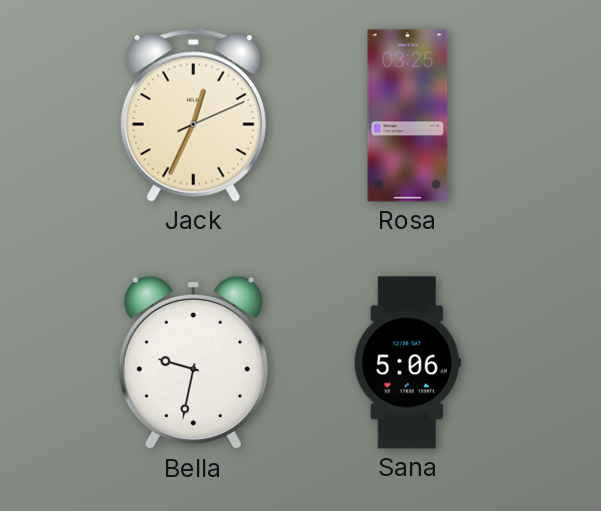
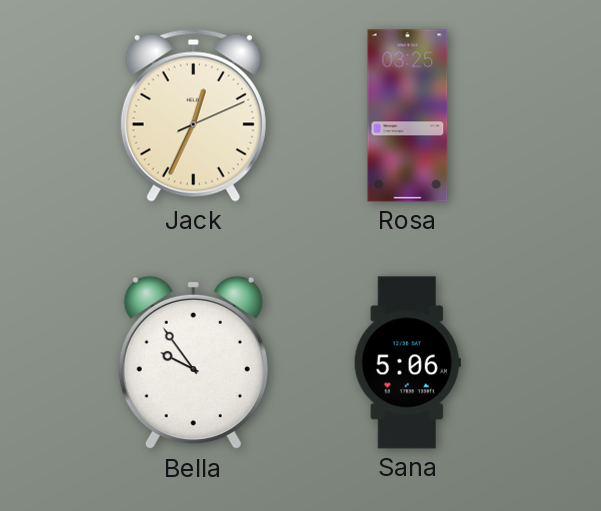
Bella: 9:32 -> 9:54 (193, 363)
